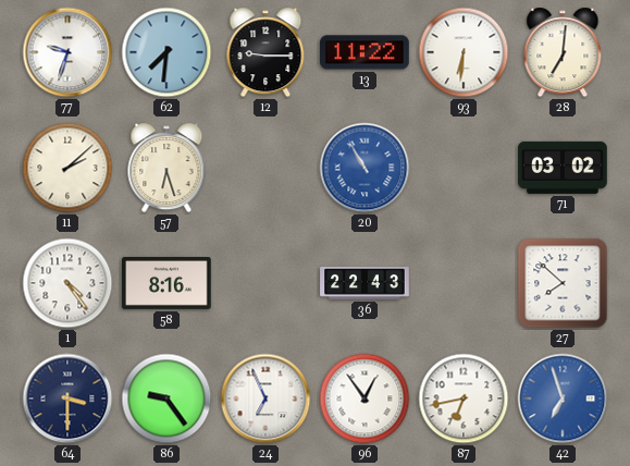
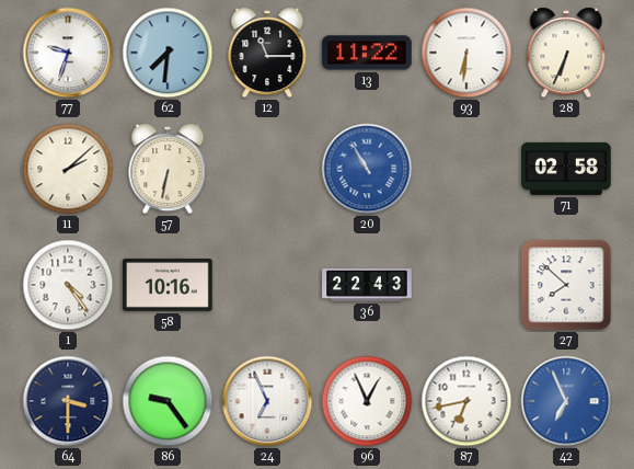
12: 9:15 -> 11:15 (267, 53)
28: 7:01 -> 6:34 (566, 53)
57: 6:27 -> 6:32 (168, 169)
71: 03:02 -> 02:58 (566, 169)
58: 8:16 -> 10:16 (168, 285)
96: 12:54 -> 12:56 (367, 401)
42: 6:57 -> 6:56 (566, 401)
